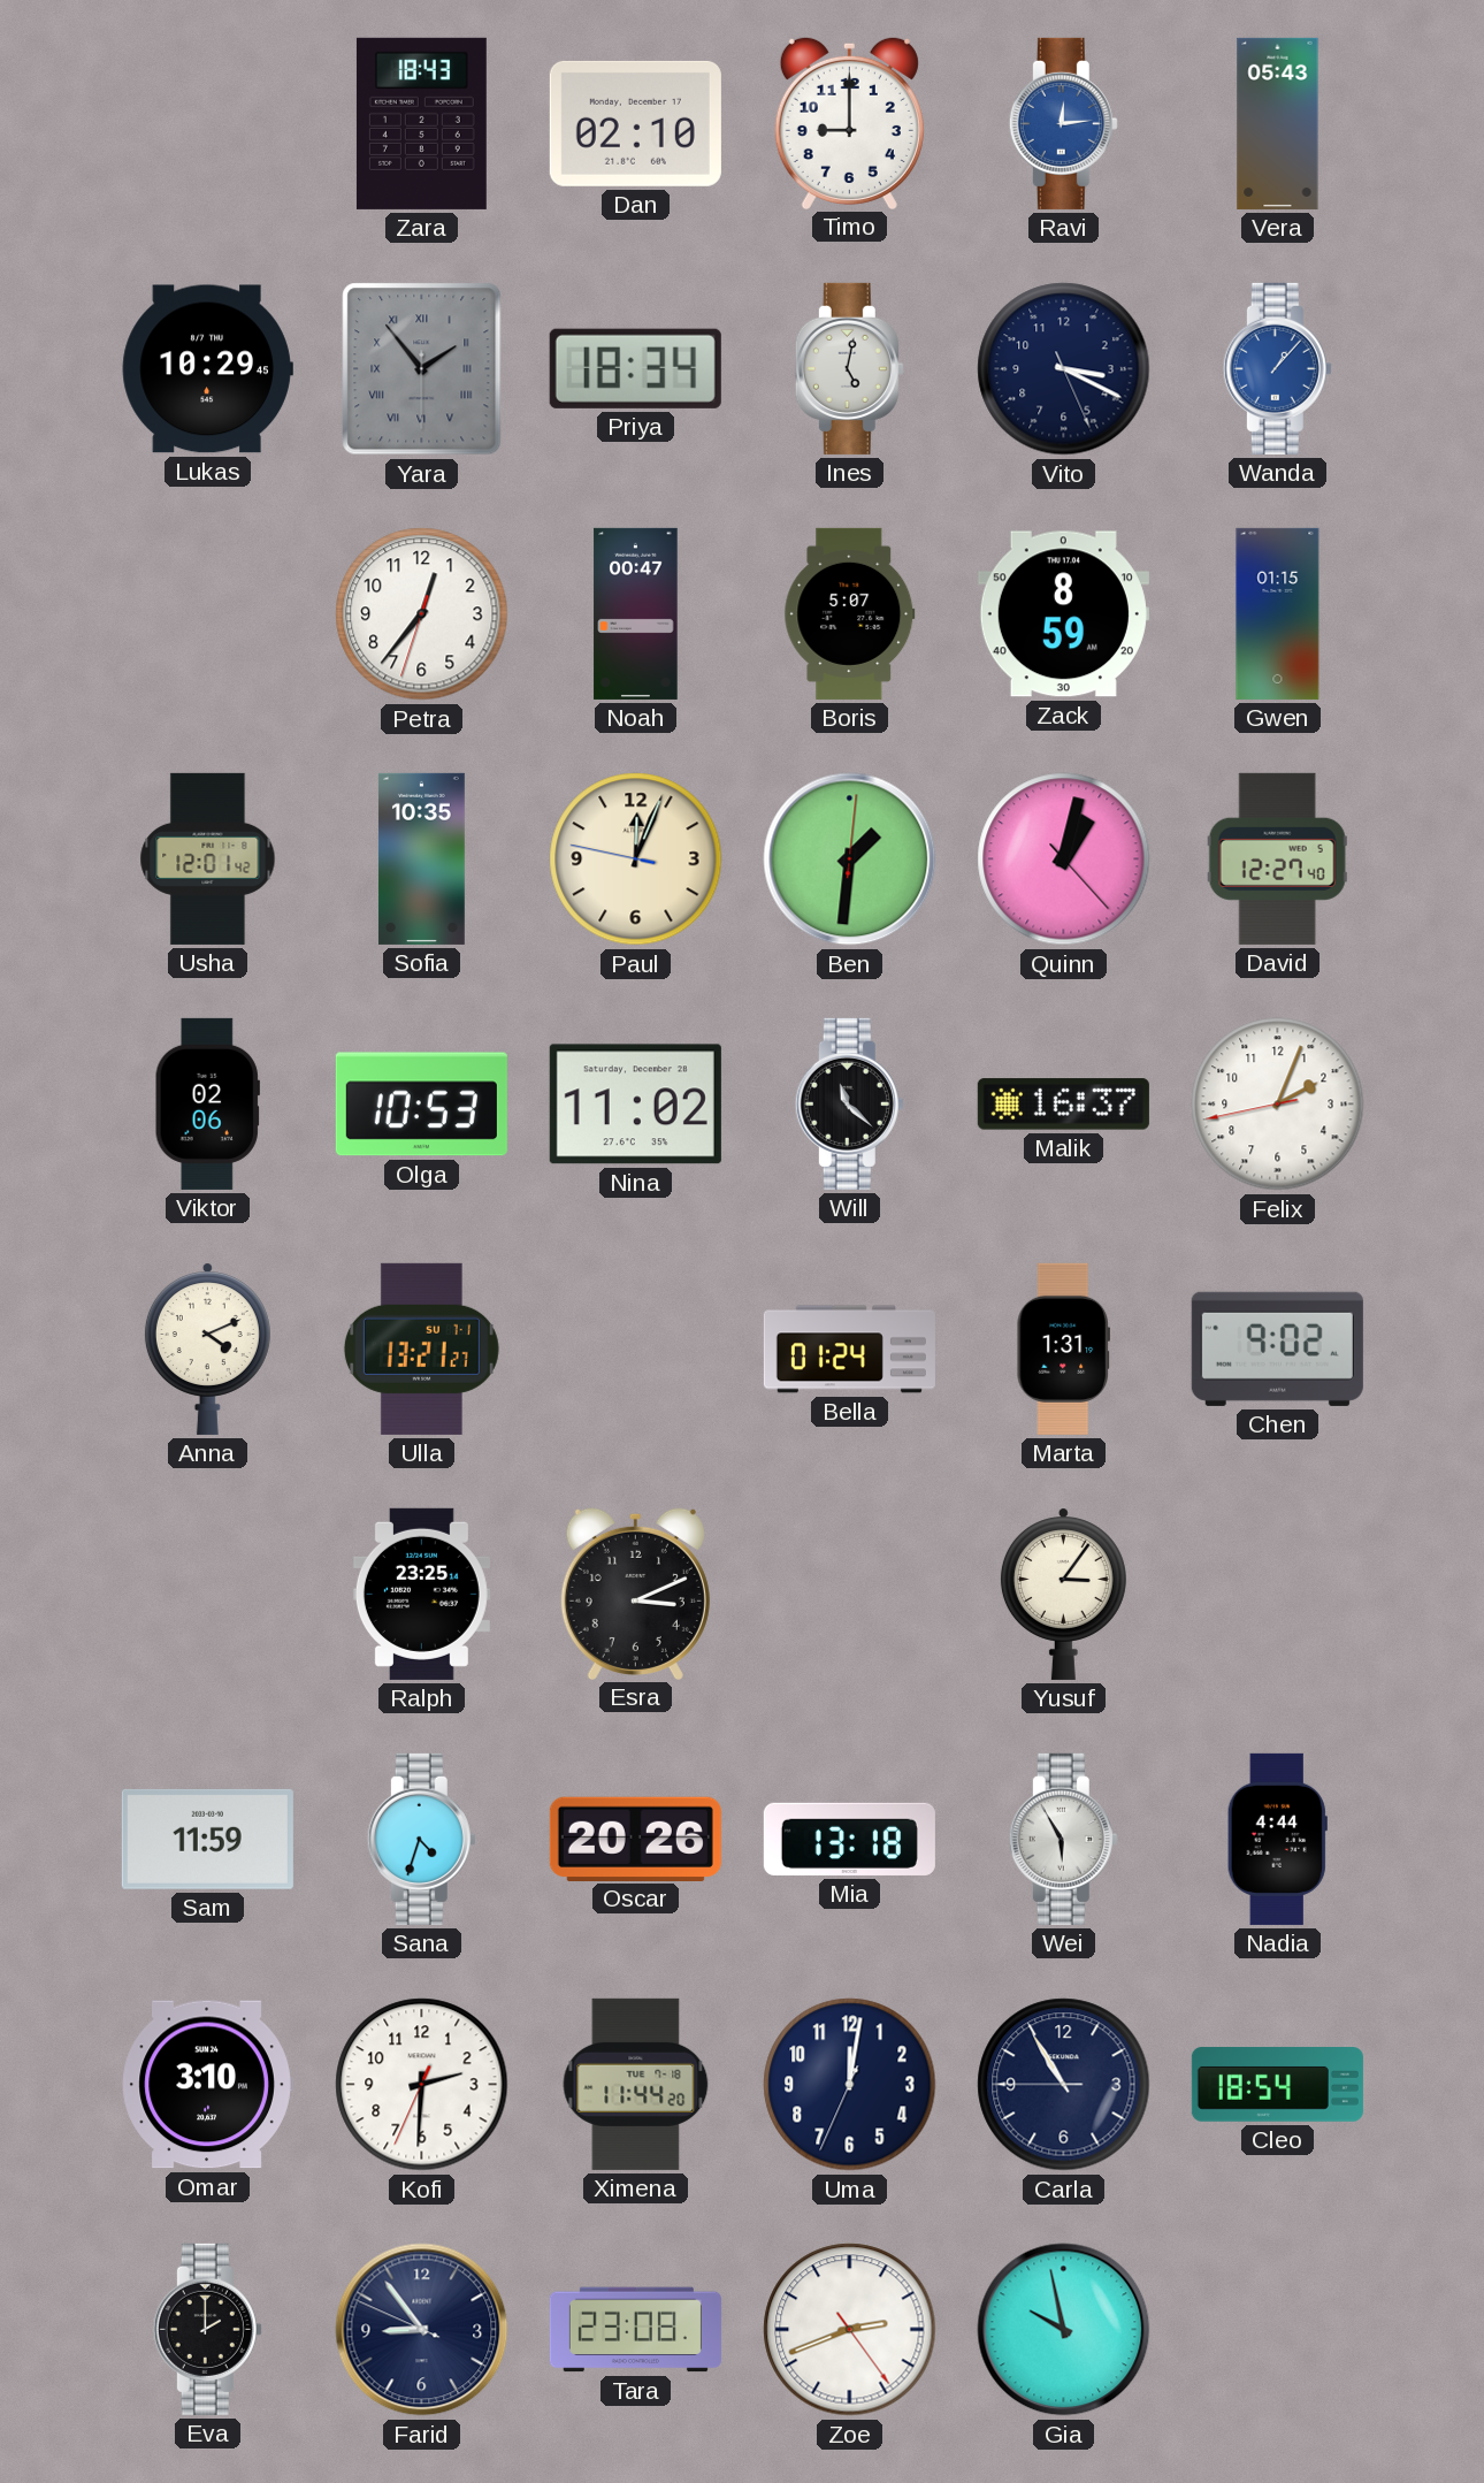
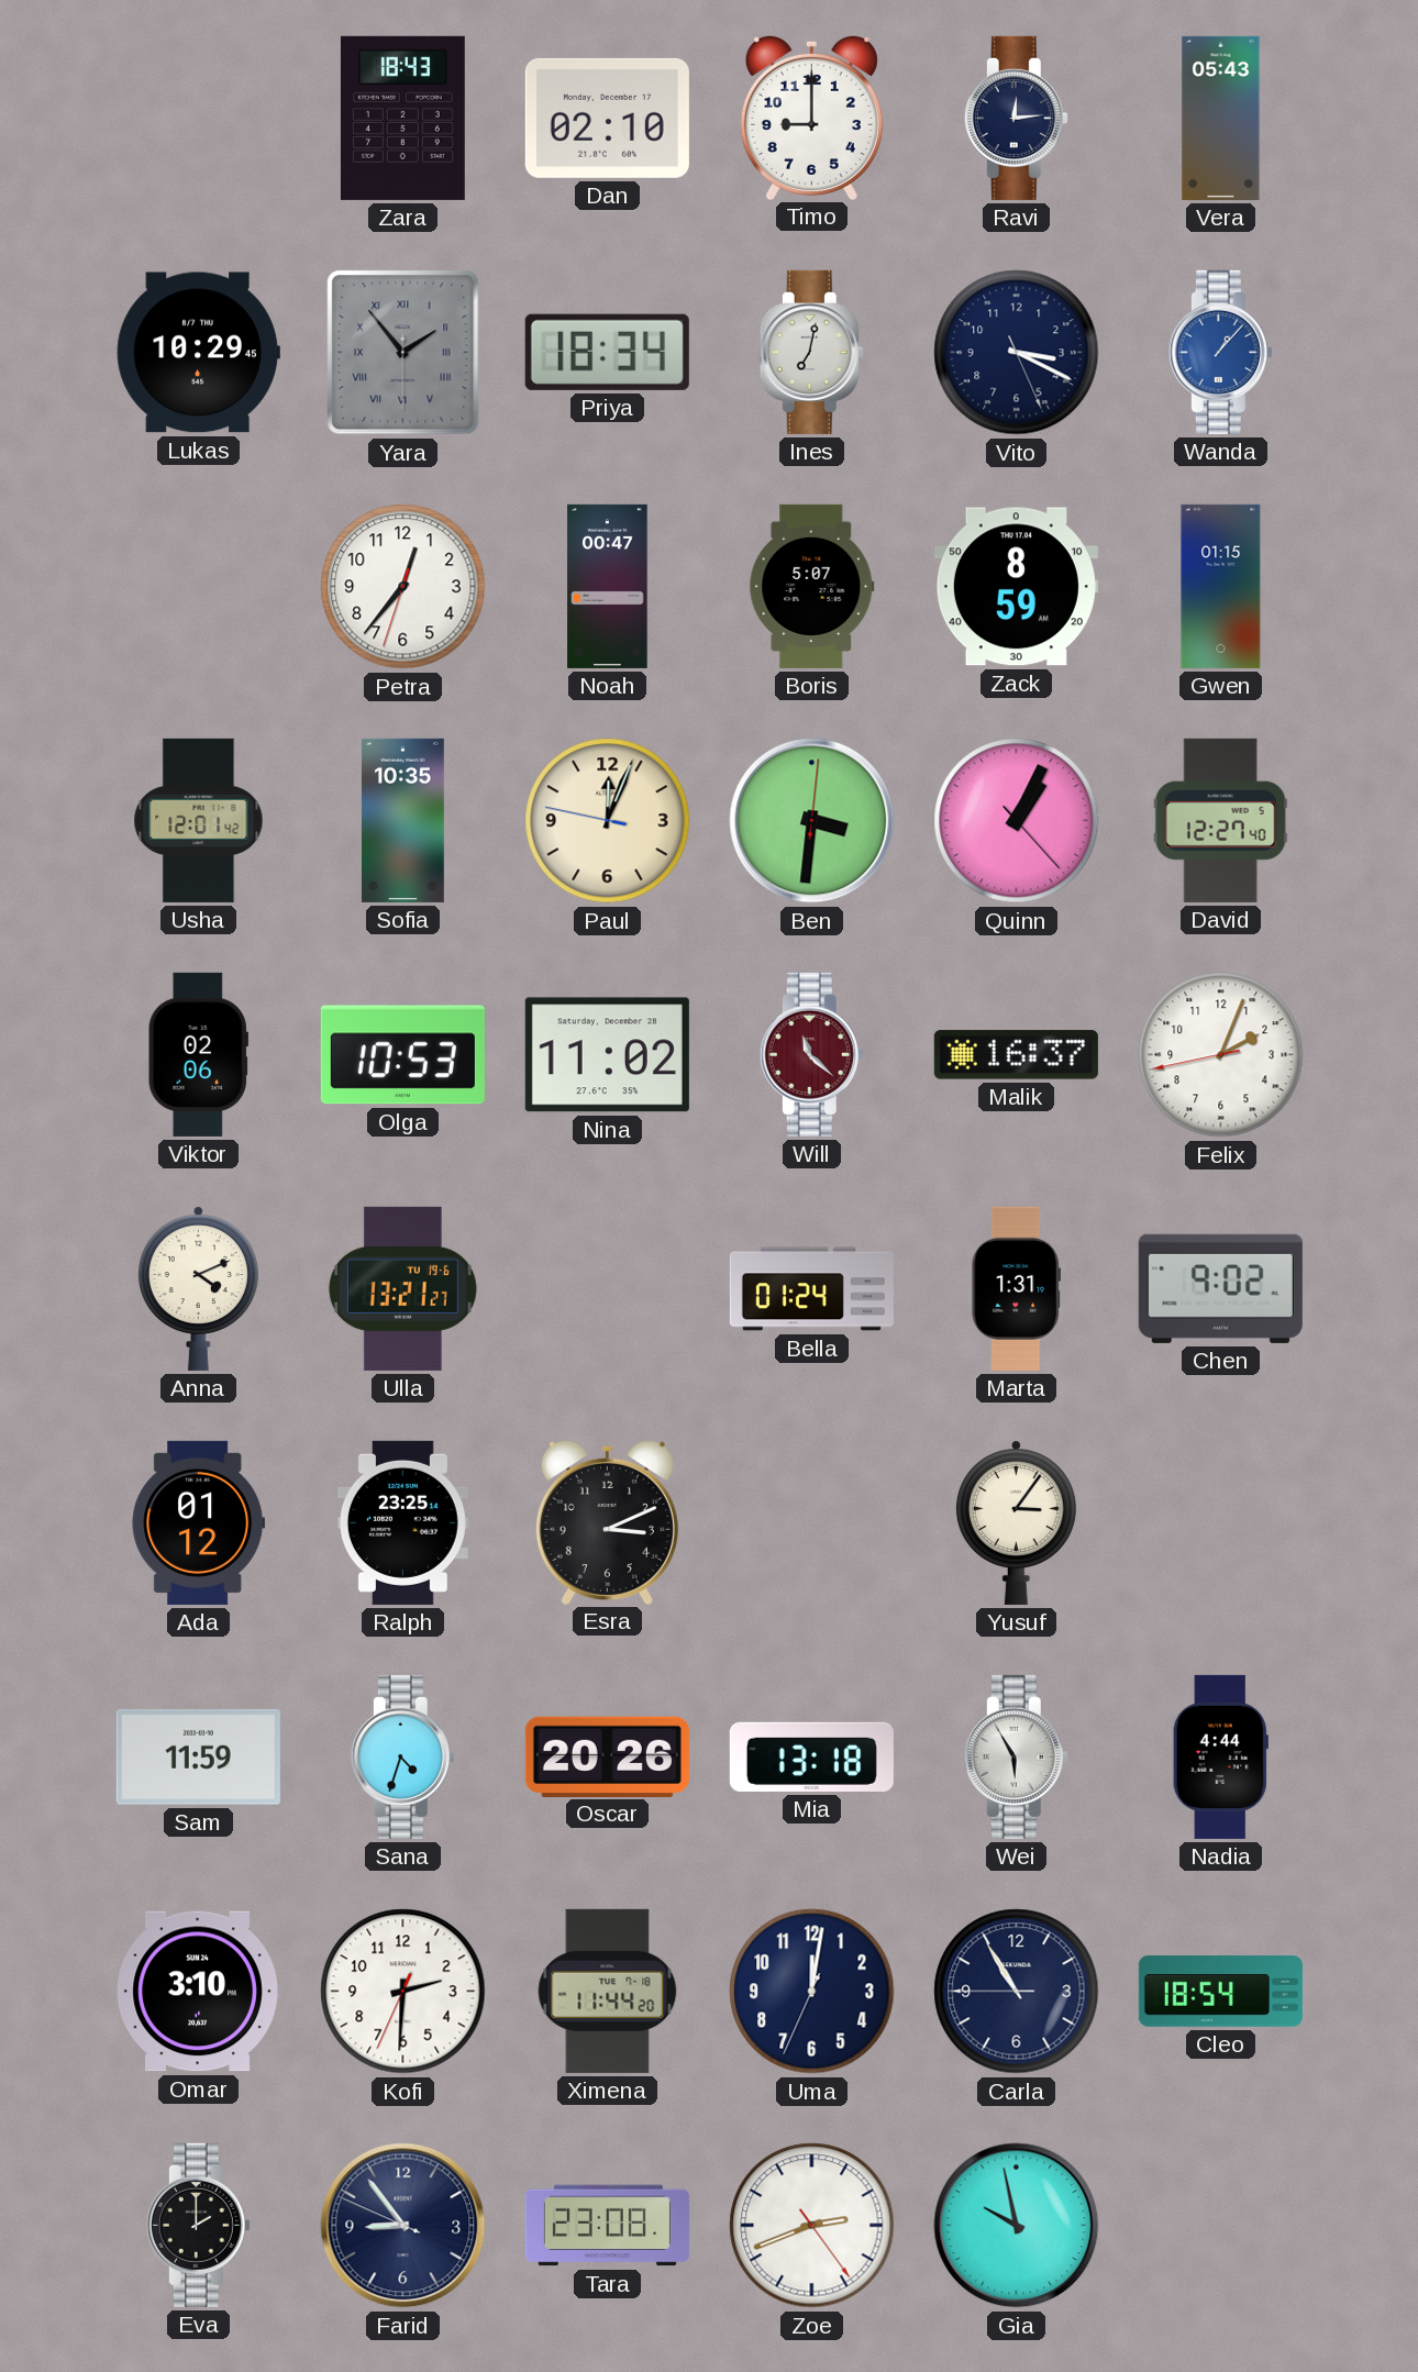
Ravi dial: blue -> navy (1016, 118)
Ines: 5:02 -> 7:02 (811, 352)
Ben: 1:31 -> 3:31 (812, 821)
Quinn: 1:02 -> 1:04 (1017, 821)
Will dial: black -> burgundy (811, 1054)
Ulla date: SU 7-1 -> TU 19-6 (402, 1288)
Ada: none -> 01:12 (199, 1522)
